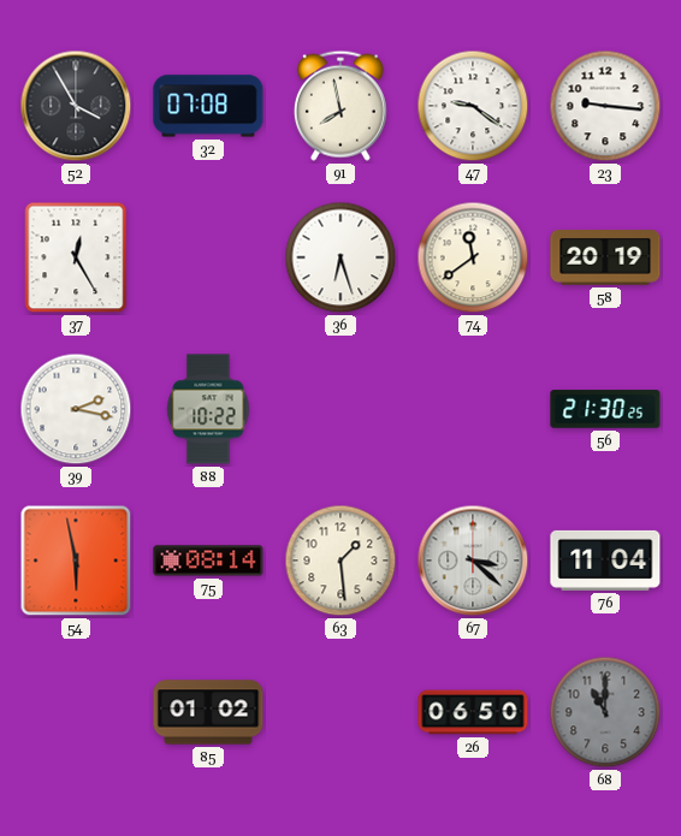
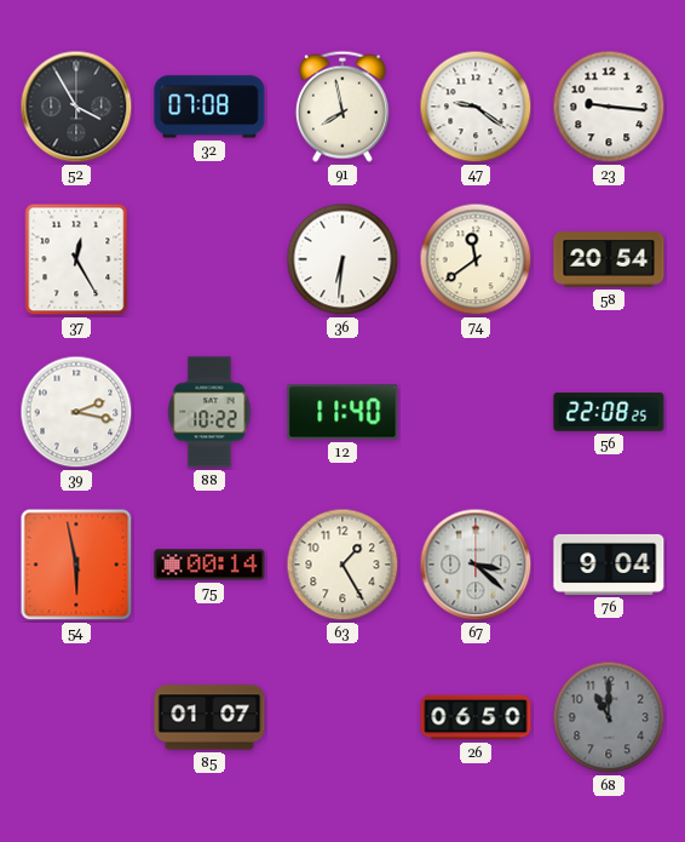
36: 6:27 -> 6:31 (342, 259)
58: 20:19 -> 20:54 (609, 259)
12: none -> 11:40 (342, 412)
56: 21:30 -> 22:08 (609, 412)
75: 08:14 -> 00:14 (209, 565)
63: 1:29 -> 1:25 (342, 565)
76: 11:04 -> 9:04 (609, 565)
85: 01:02 -> 01:07 (209, 717)
